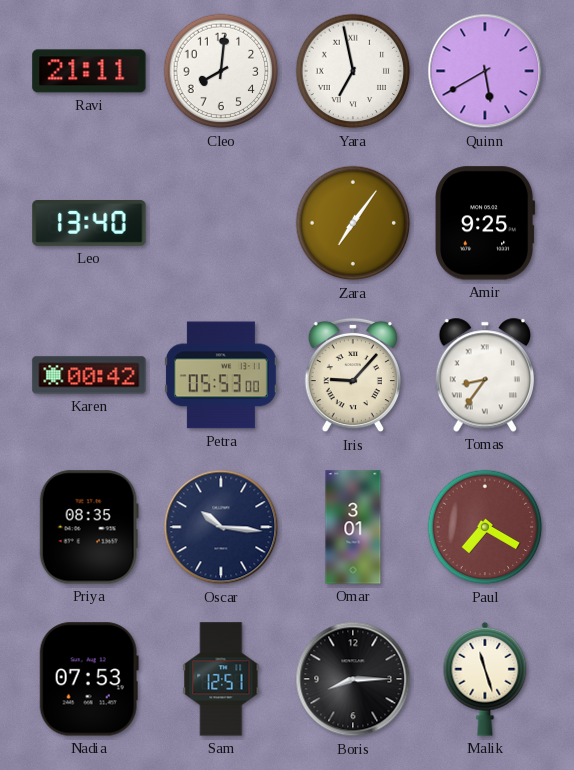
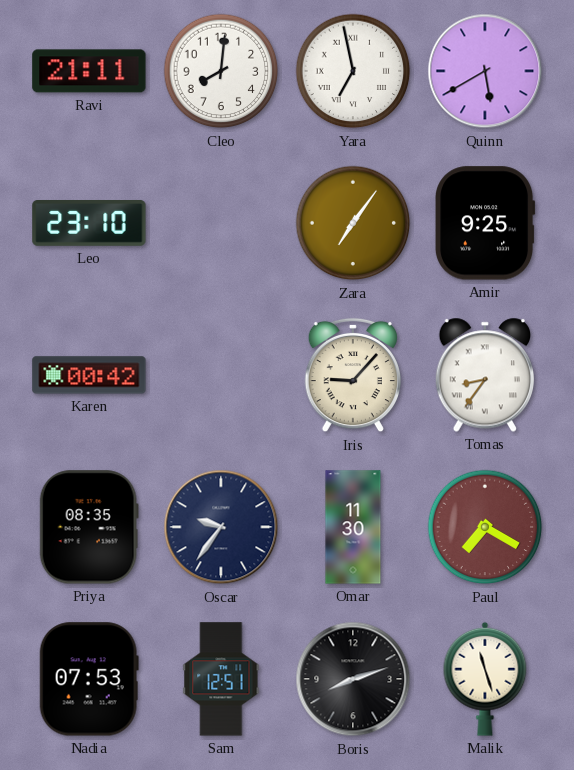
Leo: 13:40 -> 23:10 (89, 224)
Petra: 05:53 -> none (221, 375)
Oscar: 10:16 -> 9:36 (221, 527)
Omar: 3:01 -> 11:30 (353, 527)
Boris: 8:15 -> 8:12 (353, 679)
